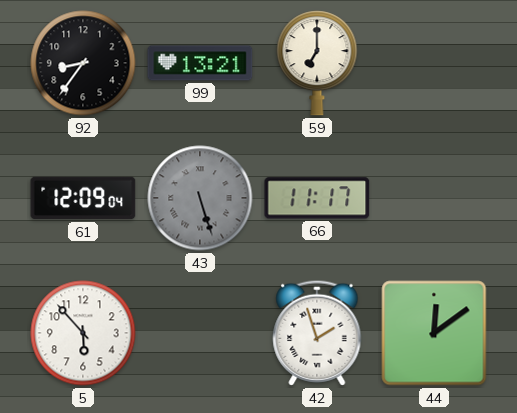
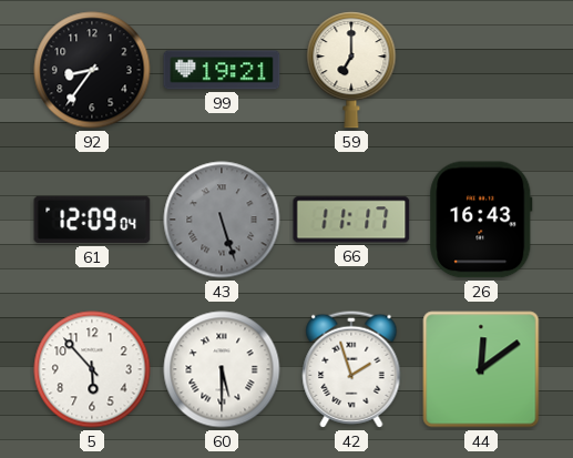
99: 13:21 -> 19:21 (222, 70)
26: none -> 16:43 (481, 220)
60: none -> 5:30 (222, 369)
